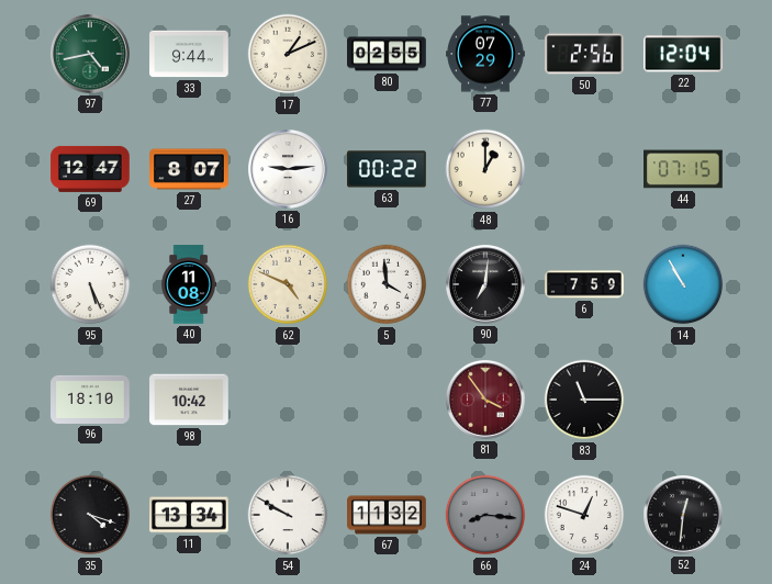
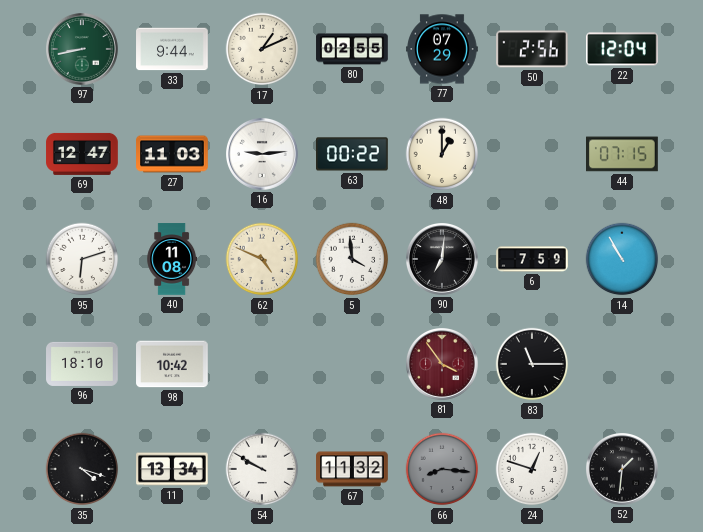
97: 4:43 -> 8:43 (83, 50)
27: 8:07 -> 11:03 (172, 154)
95: 5:26 -> 6:12 (82, 259)
52: 12:31 -> 1:31 (623, 470)
